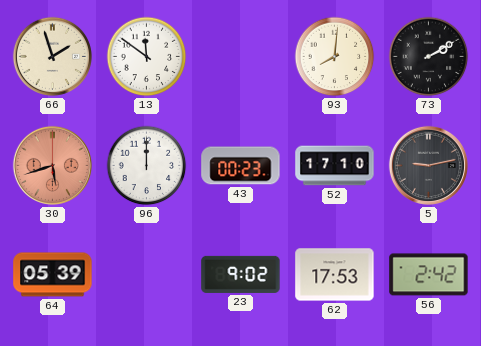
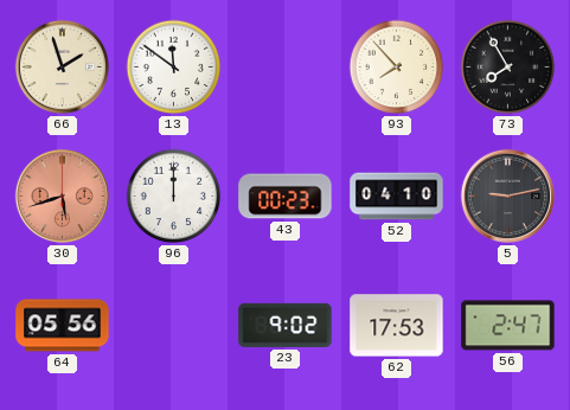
93: 8:01 -> 7:53 (397, 68)
73: 2:10 -> 7:55 (508, 68)
52: 17:10 -> 04:10 (397, 197)
64: 05:39 -> 05:56 (63, 326)
56: 2:42 -> 2:47 (508, 326)
